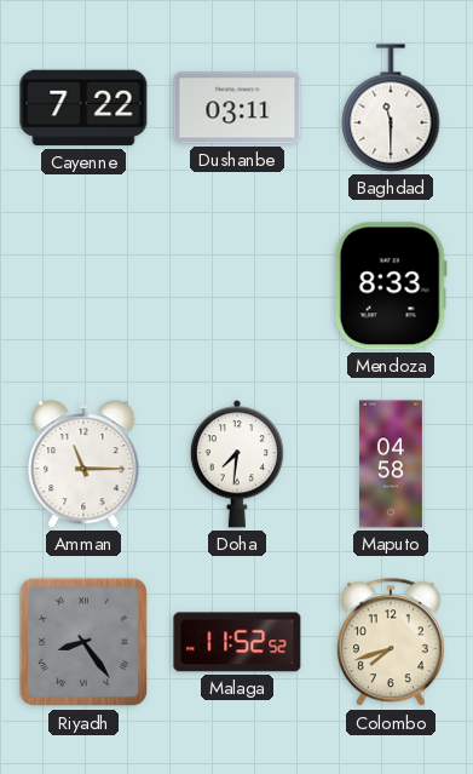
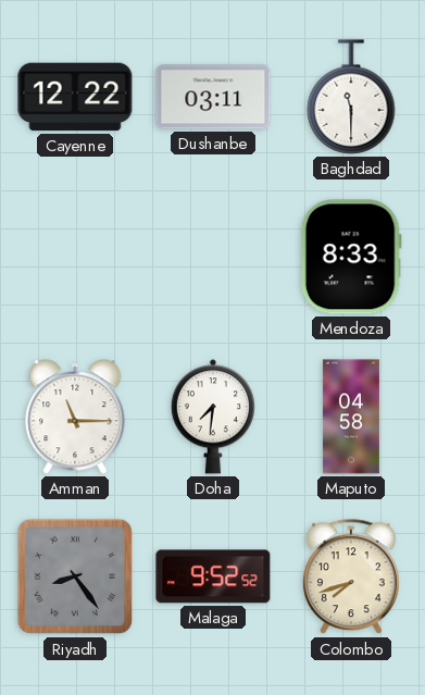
Cayenne: 7:22 -> 12:22 (75, 97)
Malaga: 11:52 -> 9:52 (213, 576)
